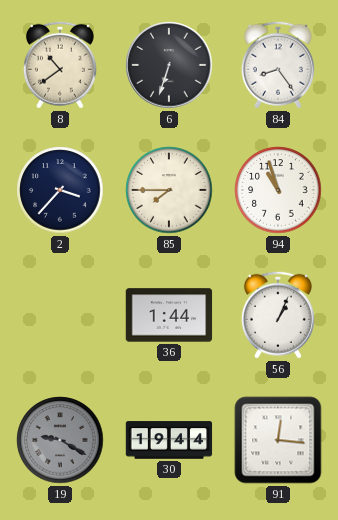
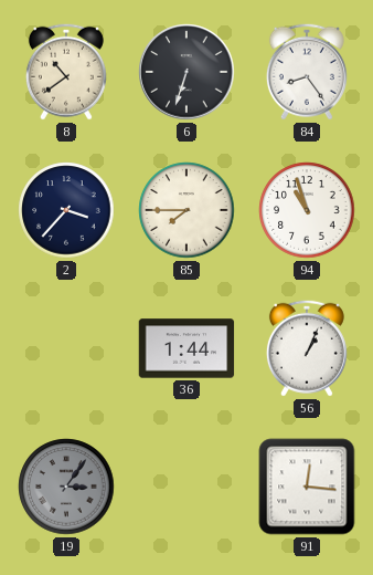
19: 9:20 -> 3:06 (66, 487)
30: 19:44 -> none (169, 440)
